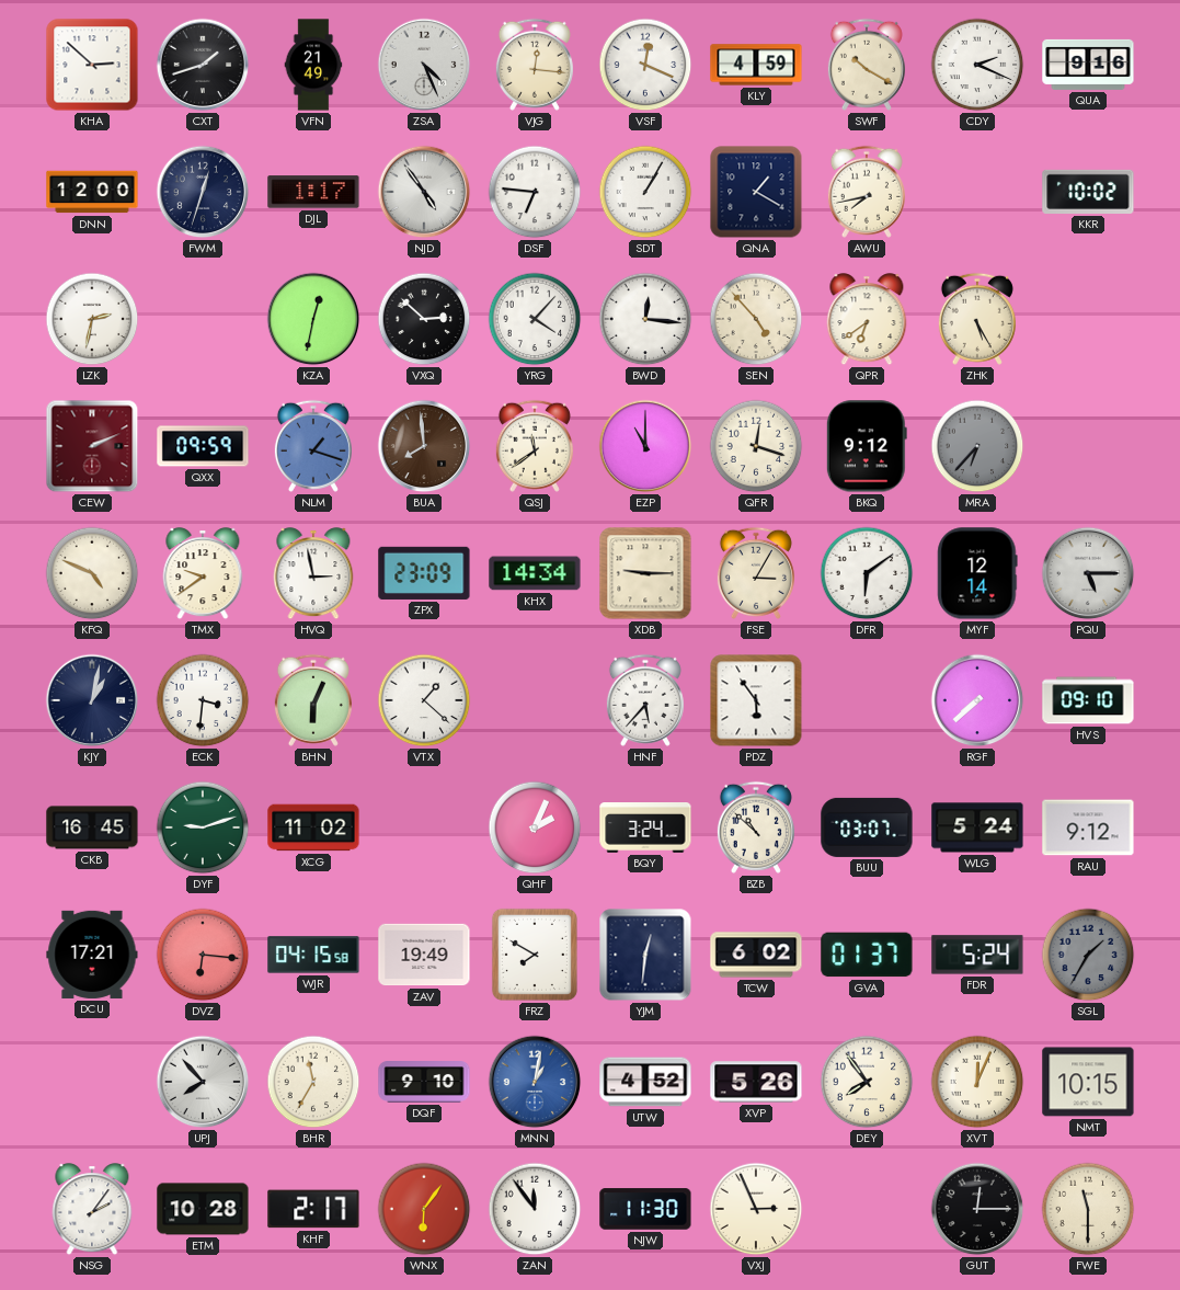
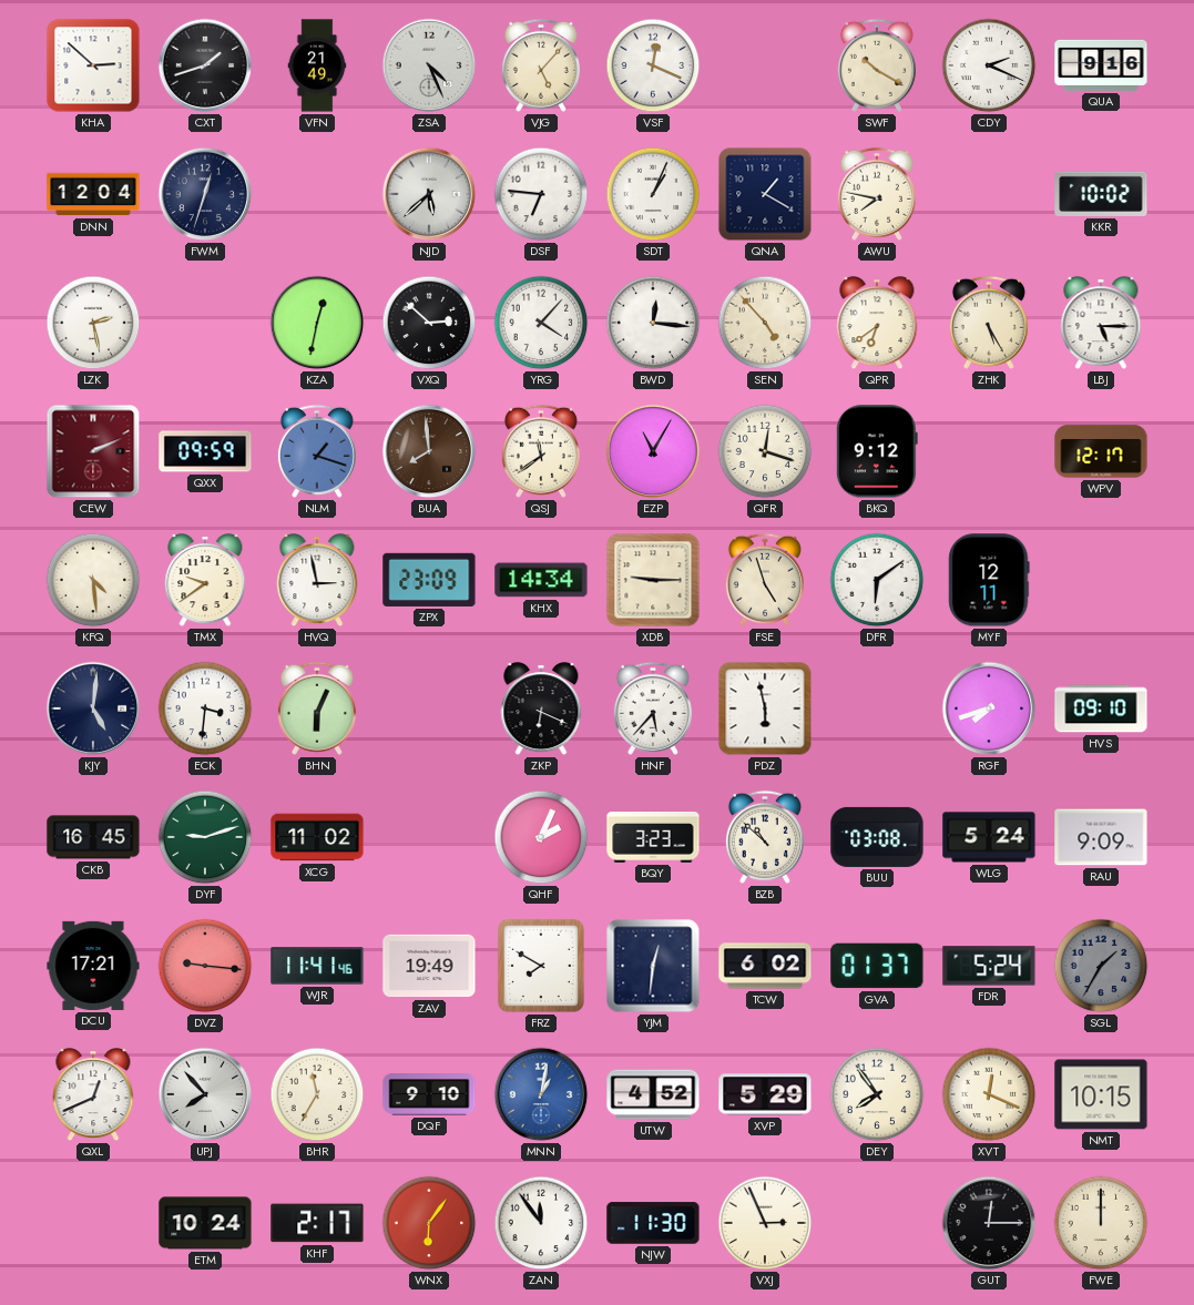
VJG: 12:16 -> 5:07 (541, 65)
KLY: 4:59 -> none (756, 65)
DNN: 12:00 -> 12:04 (93, 194)
DJL: 1:17 -> none (313, 192)
NJD: 4:54 -> 5:38 (429, 194)
SDT: 1:05 -> 1:04 (653, 194)
AWU: 7:43 -> 7:47 (877, 194)
LZK: 2:32 -> 2:28 (93, 323)
LBJ: none -> 5:15 (1101, 324)
EZP: 11:00 -> 11:05 (653, 451)
MRA: 6:37 -> none (977, 446)
WPV: none -> 12:17 (1101, 451)
KFQ: 4:49 -> 4:29 (93, 580)
FSE: 3:05 -> 4:57 (765, 580)
MYF: 12:14 -> 12:11 (989, 580)
PQU: 5:15 -> none (1088, 573)
KJY: 1:02 -> 5:01 (93, 708)
VTX: 1:22 -> none (424, 700)
ZKP: none -> 6:19 (541, 710)
PDZ: 5:54 -> 5:58 (765, 708)
RGF: 7:38 -> 7:42 (989, 708)
BQY: 3:24 -> 3:23 (653, 838)
BUU: 03:07 -> 03:08 (877, 837)
RAU: 9:12 -> 9:09 (1101, 837)
DVZ: 6:16 -> 9:16 (205, 966)
WJR: 04:15 -> 11:41 (317, 966)
QXL: none -> 12:41 (93, 1095)
XVP: 5:26 -> 5:29 (765, 1094)
XVT: 12:04 -> 12:19 (989, 1094)
NSG: 2:06 -> none (92, 1210)
ETM: 10:28 -> 10:24 (205, 1223)
FWE: 11:30 -> 12:00 (1101, 1223)
